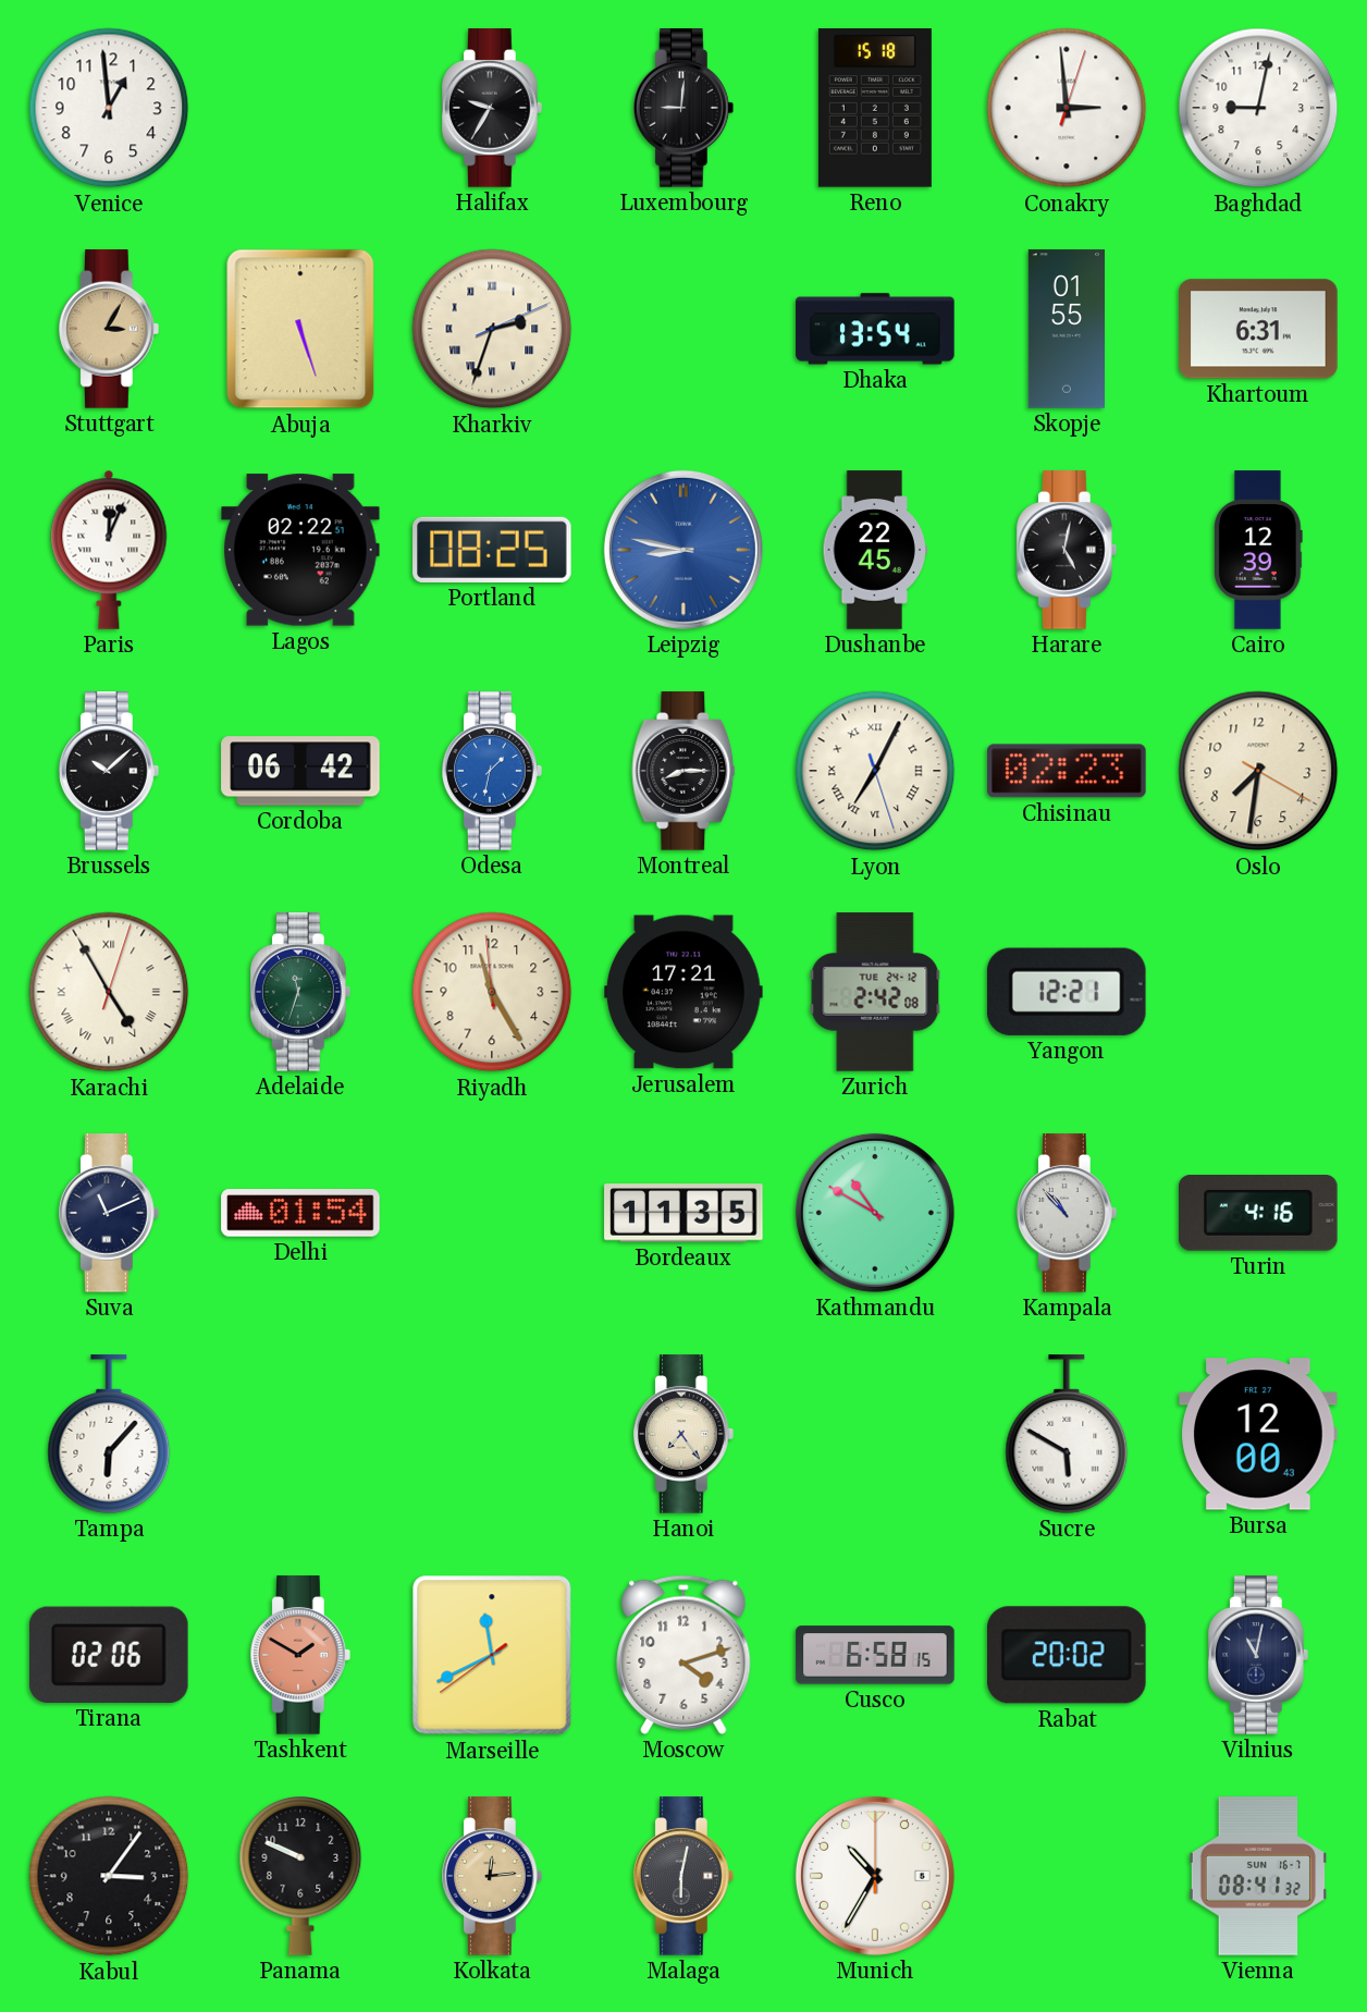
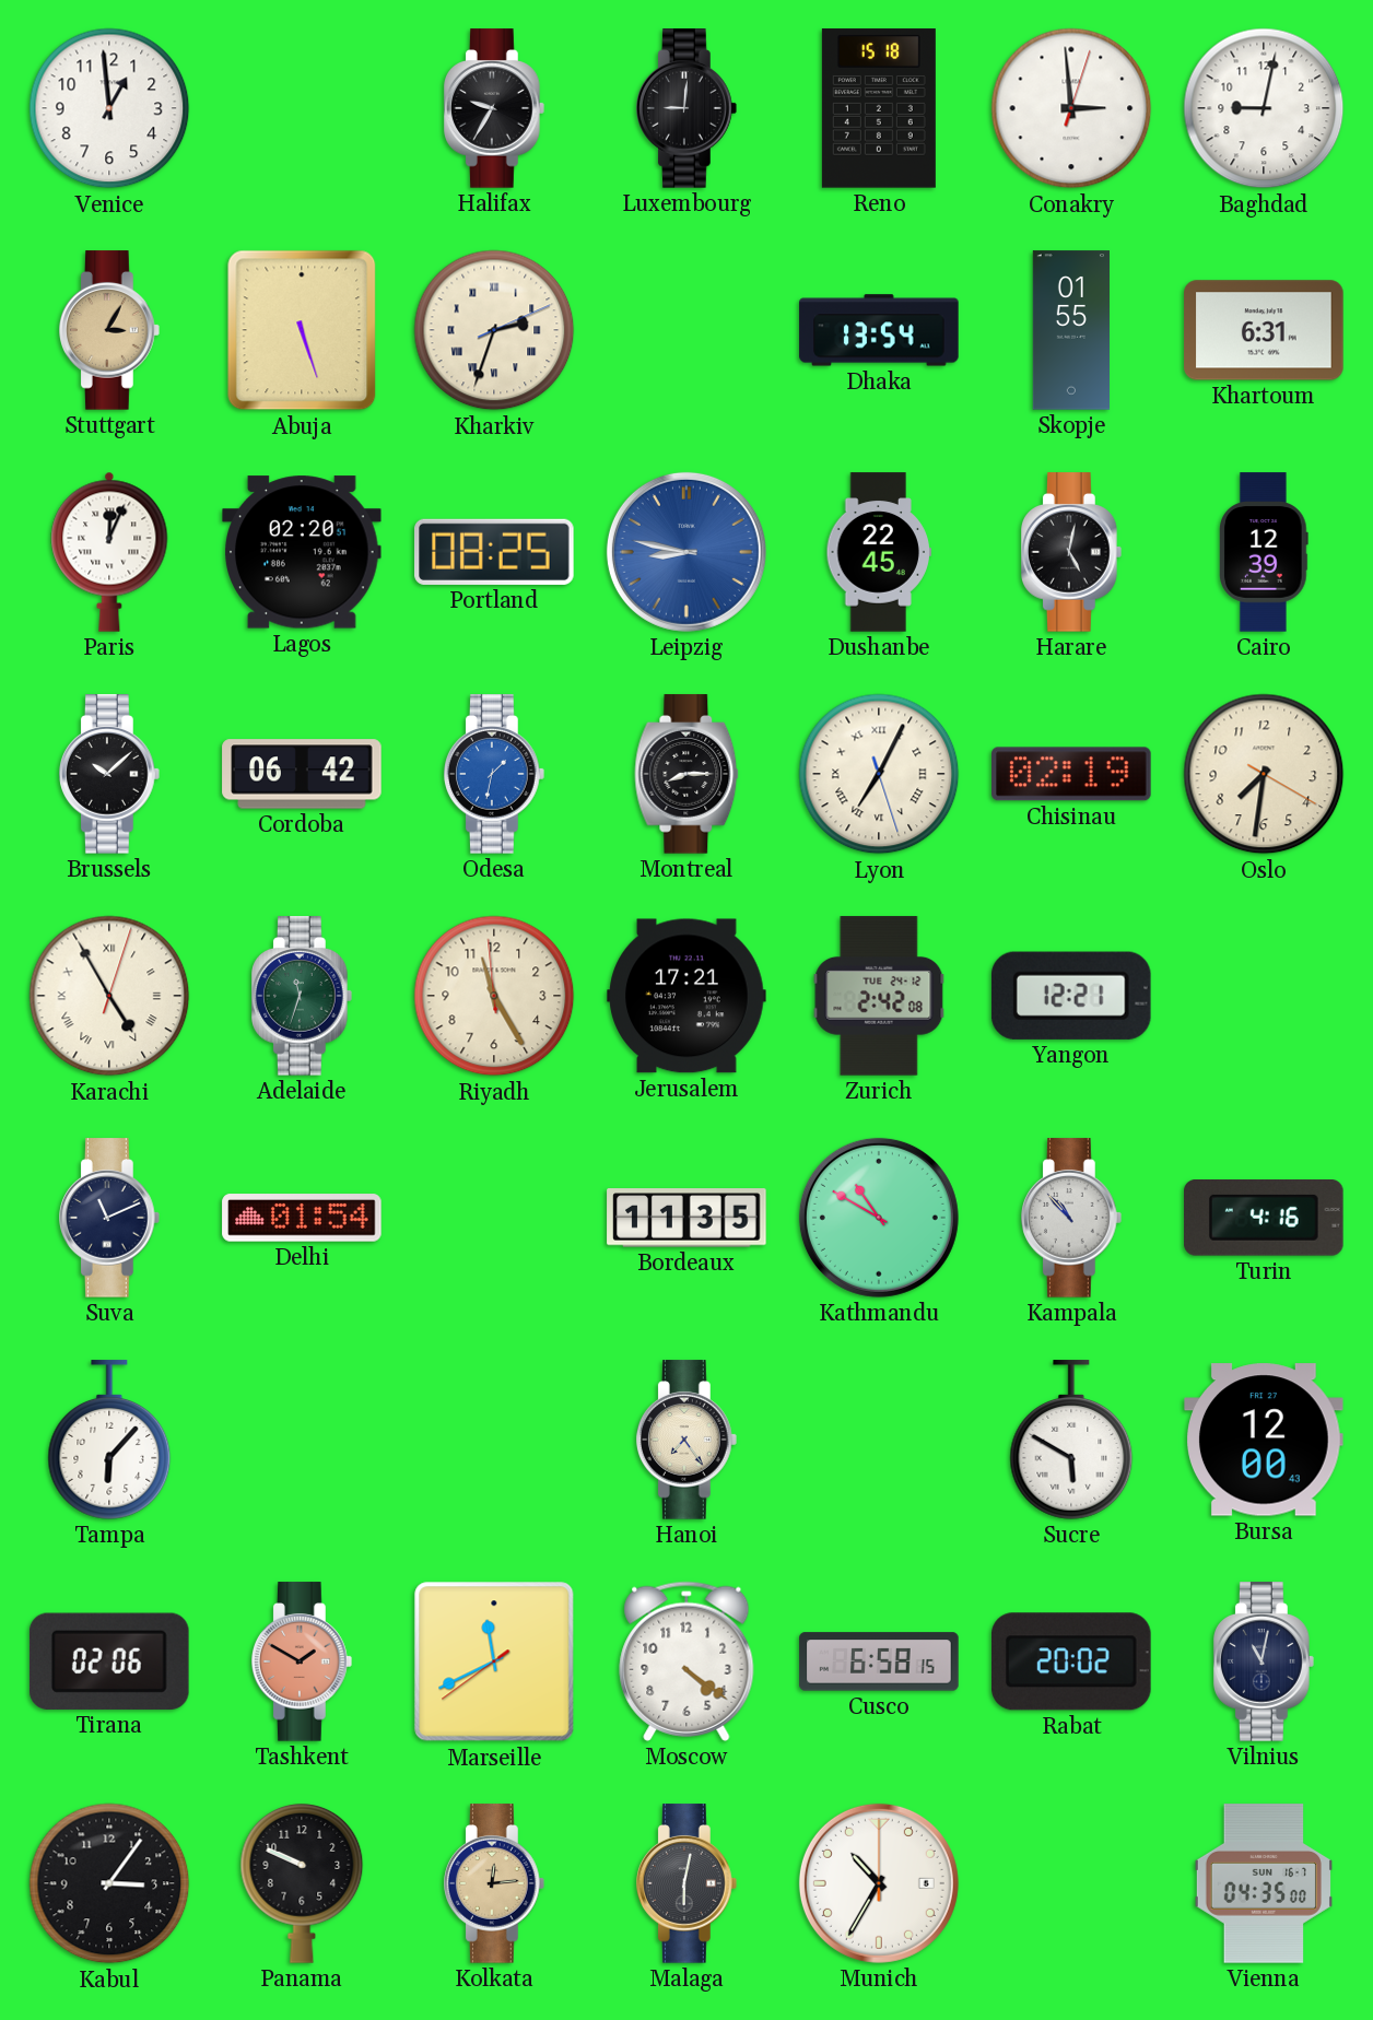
Lagos: 02:22 -> 02:20 (303, 552)
Chisinau: 02:23 -> 02:19 (1071, 774)
Moscow: 4:12 -> 4:21 (686, 1661)
Vienna: 08:41 -> 04:35 (1264, 1883)
